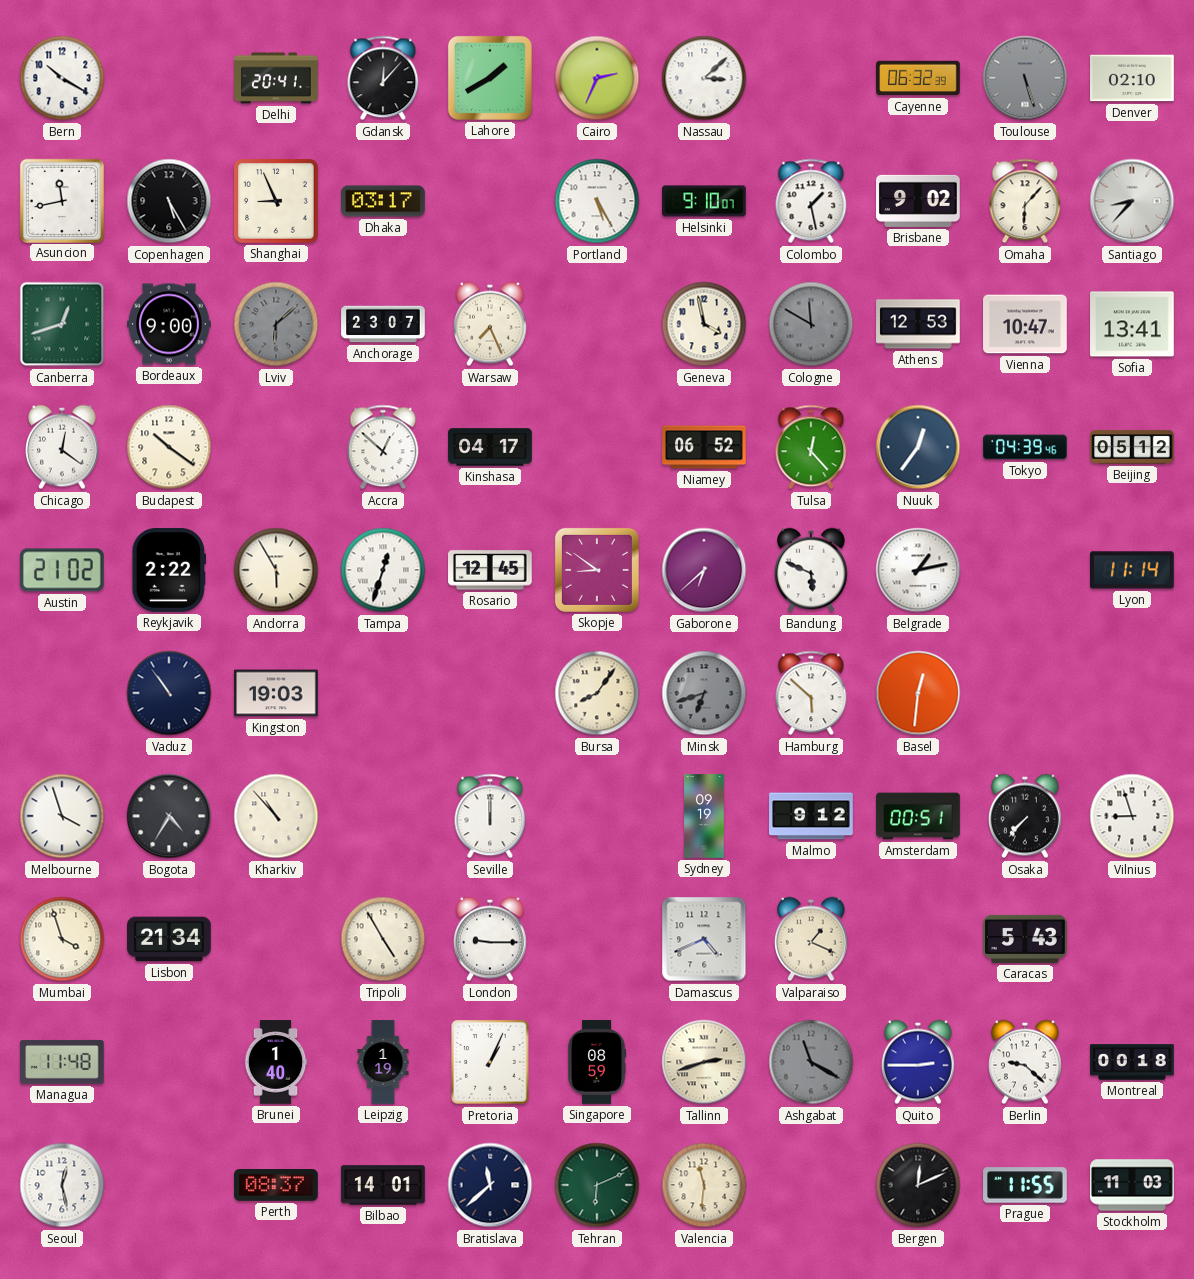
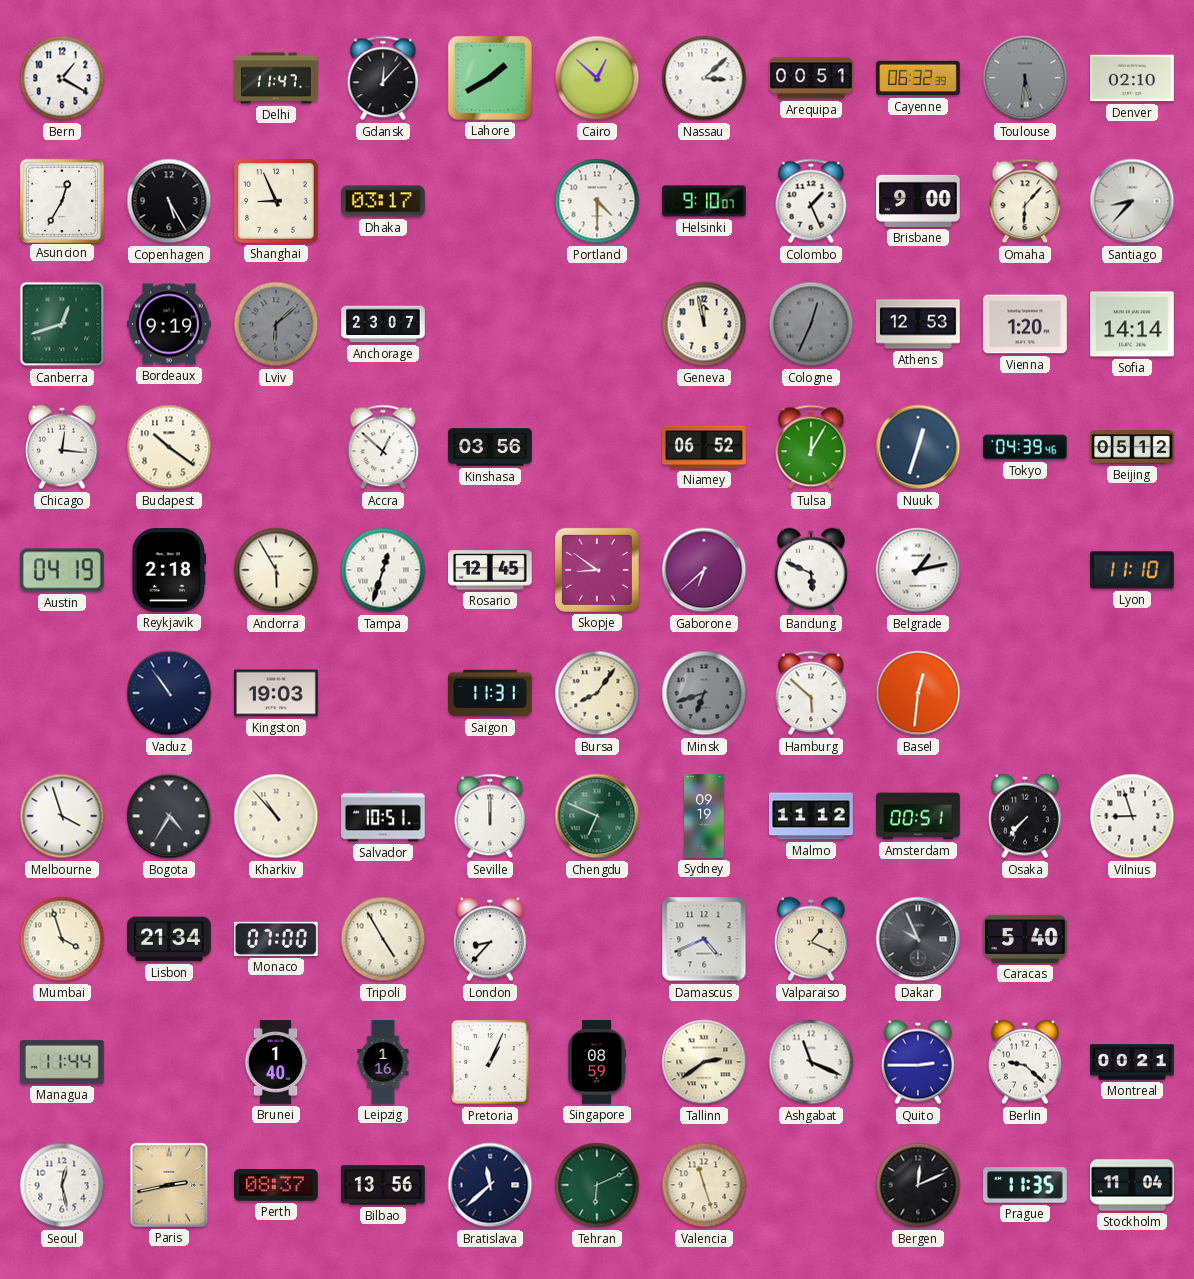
Bern: 10:20 -> 1:20 (62, 78)
Delhi: 20:41 -> 11:47 (276, 78)
Cairo: 2:34 -> 12:52 (597, 78)
Arequipa: none -> 00:51 (811, 78)
Toulouse: 5:27 -> 5:31 (1025, 78)
Asuncion: 11:43 -> 12:35 (61, 200)
Portland: 5:25 -> 4:30 (597, 201)
Colombo: 1:28 -> 1:26 (811, 201)
Brisbane: 9:02 -> 9:00 (919, 201)
Bordeaux: 9:00 -> 9:19 (169, 324)
Warsaw: 7:26 -> none (491, 324)
Geneva: 3:58 -> 11:58 (704, 324)
Cologne: 11:50 -> 12:34 (811, 324)
Vienna: 10:47 -> 1:20 (1025, 324)
Sofia: 13:41 -> 14:14 (1132, 324)
Chicago: 12:21 -> 12:16 (63, 447)
Kinshasa: 04:17 -> 03:56 (490, 447)
Tulsa: 12:23 -> 12:05 (811, 447)
Nuuk: 12:36 -> 12:33 (918, 447)
Austin: 21:02 -> 04:19 (62, 570)
Reykjavik: 2:22 -> 2:18 (168, 571)
Lyon: 11:14 -> 11:10 (1133, 570)
Saigon: none -> 11:31 (490, 693)
Salvador: none -> 10:51 (383, 816)
Chengdu: none -> 6:49 (597, 816)
Malmo: 9:12 -> 11:12 (811, 816)
Monaco: none -> 07:00 (276, 939)
London: 9:15 -> 8:37 (491, 939)
Dakar: none -> 9:56 (918, 939)
Caracas: 5:43 -> 5:40 (1025, 939)
Managua: 11:48 -> 11:44 (63, 1062)
Leipzig: 1:19 -> 1:16 (383, 1062)
Tallinn: 2:42 -> 2:39 (704, 1062)
Ashgabat: 11:20 -> 11:19 (811, 1062)
Ashgabat dial: grey -> white (811, 1062)
Montreal: 00:18 -> 00:21 (1132, 1062)
Paris: none -> 2:43 (169, 1185)
Bilbao: 14:01 -> 13:56 (383, 1185)
Valencia: 11:31 -> 11:27 (704, 1185)
Prague: 11:55 -> 11:35 (1025, 1185)
Stockholm: 11:03 -> 11:04 (1132, 1185)
